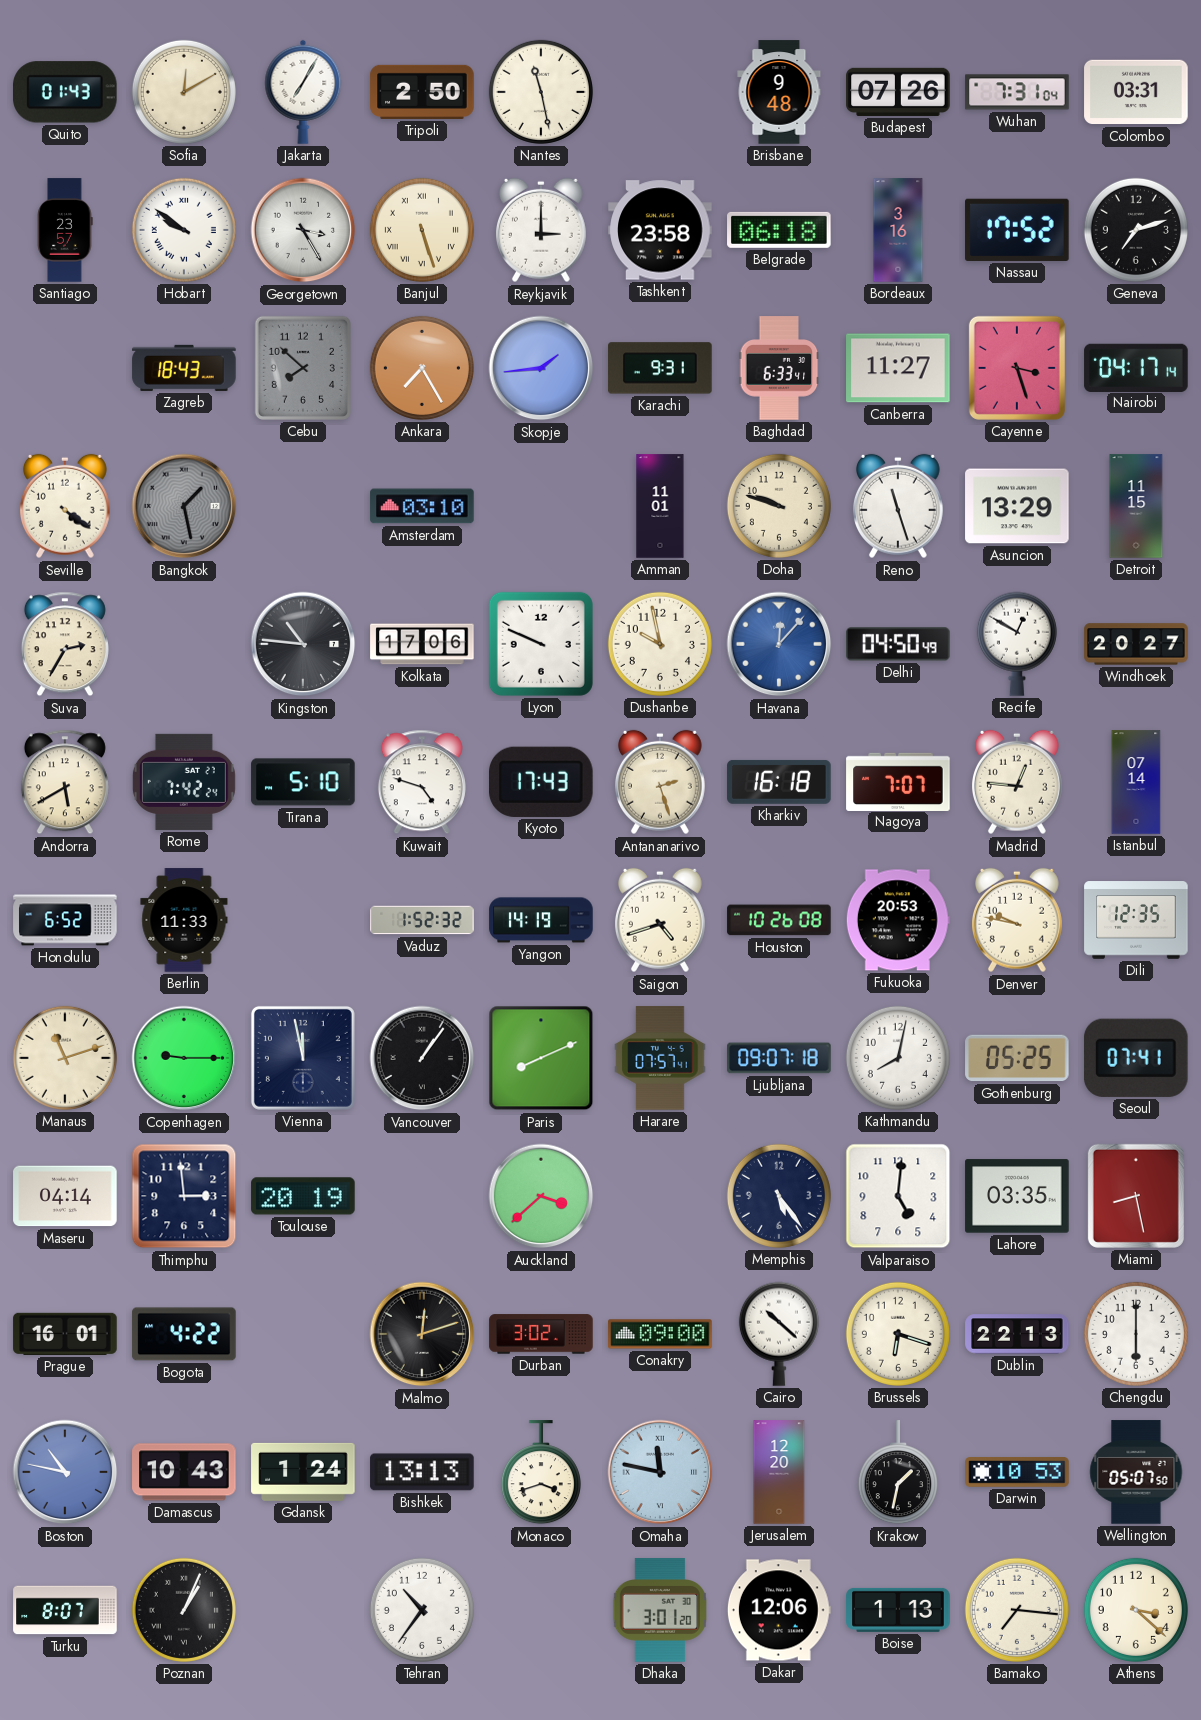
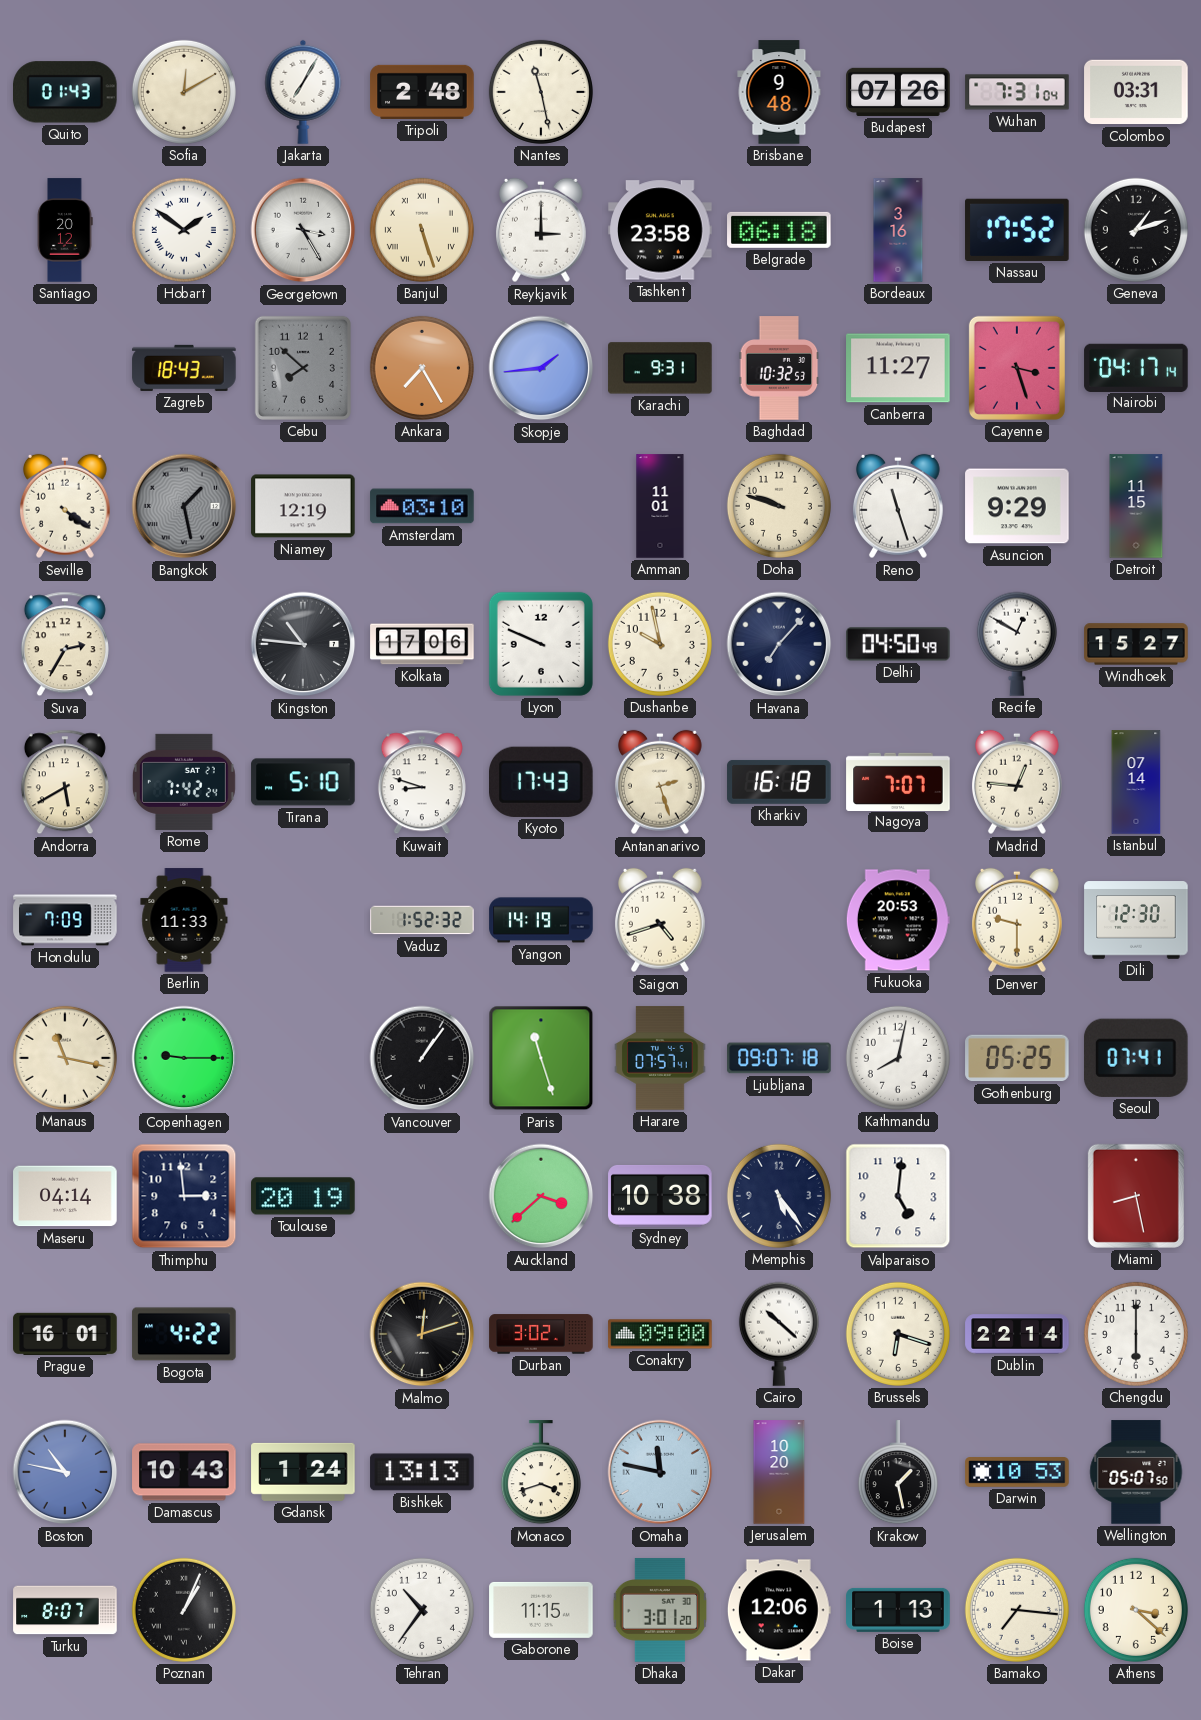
Tripoli: 2:50 -> 2:48 (422, 92)
Santiago: 23:57 -> 20:12 (65, 230)
Hobart: 9:51 -> 1:51 (184, 230)
Geneva: 7:12 -> 1:12 (1136, 230)
Baghdad: 6:33 -> 10:32 (779, 368)
Niamey: none -> 12:19 (303, 506)
Asuncion: 13:29 -> 9:29 (1017, 506)
Havana: 12:07 -> 7:07 (779, 644)
Havana dial: blue -> navy (779, 644)
Windhoek: 20:27 -> 15:27 (1136, 644)
Kuwait: 4:48 -> 8:48 (422, 782)
Honolulu: 6:52 -> 7:09 (65, 920)
Houston: 10:26 -> none (779, 920)
Denver: 9:47 -> 9:30 (1017, 920)
Dili: 12:35 -> 12:30 (1136, 920)
Manaus: 11:12 -> 11:17 (65, 1058)
Vienna: 11:58 -> none (303, 1058)
Paris: 8:11 -> 11:27 (541, 1058)
Sydney: none -> 10:38 (660, 1196)
Lahore: 03:35 -> none (1017, 1196)
Dublin: 22:13 -> 22:14 (1017, 1334)
Jerusalem: 12:20 -> 10:20 (779, 1472)
Krakow: 1:32 -> 1:28 (898, 1473)
Gaborone: none -> 11:15 (541, 1610)
